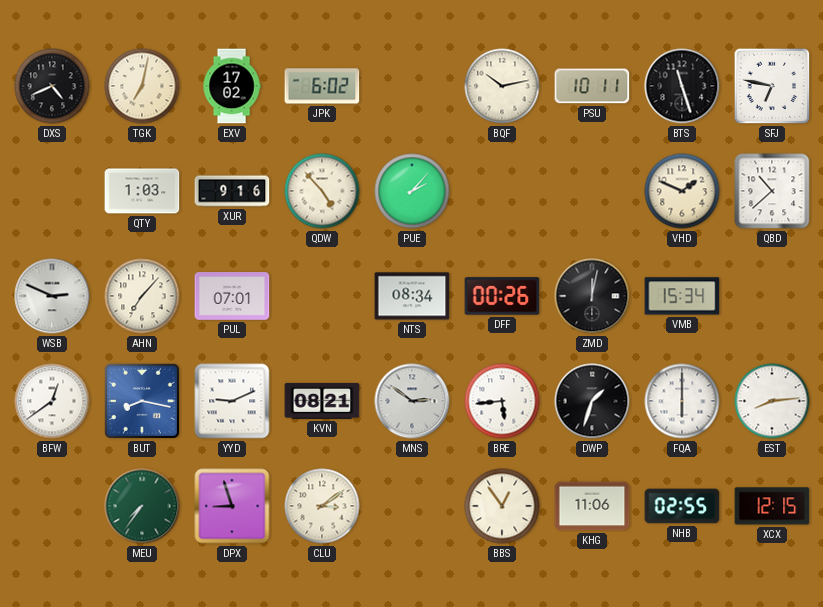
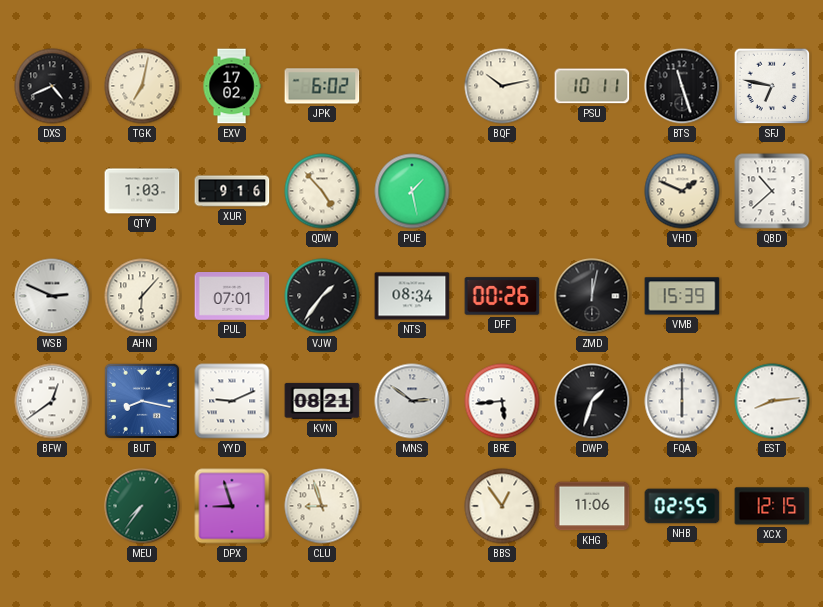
PUE: 2:07 -> 1:28 (412, 191)
AHN: 7:07 -> 6:07 (142, 296)
VJW: none -> 1:36 (322, 296)
VMB: 15:34 -> 15:39 (682, 296)
CLU: 3:09 -> 8:57 (322, 506)
